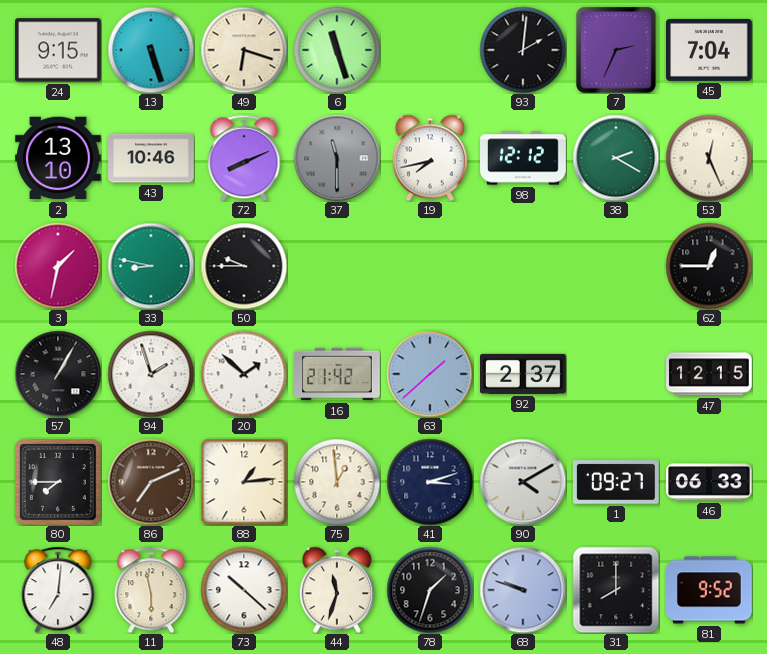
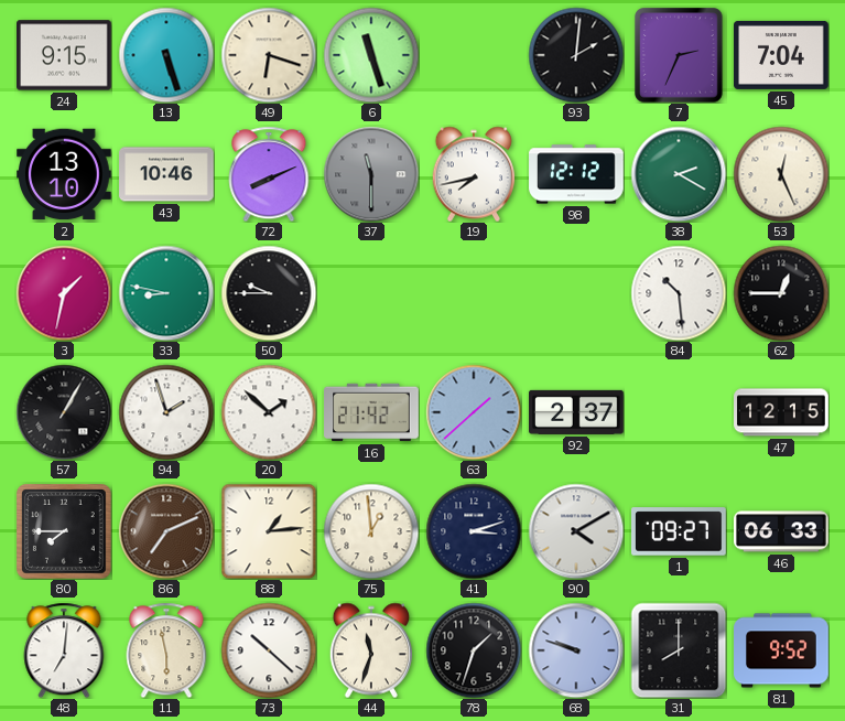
84: none -> 10:29 (679, 293)
